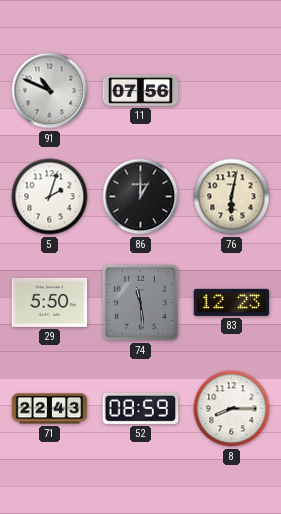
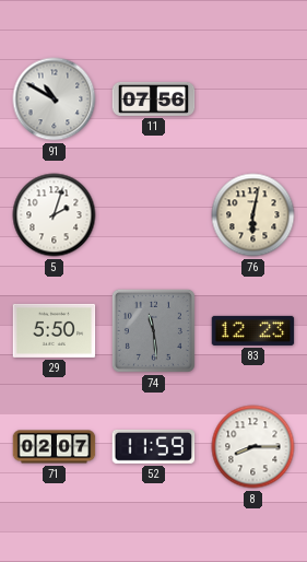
91: 10:49 -> 10:50 (55, 99)
86: 1:00 -> none (141, 197)
71: 22:43 -> 02:07 (55, 447)
52: 08:59 -> 11:59 (154, 446)
